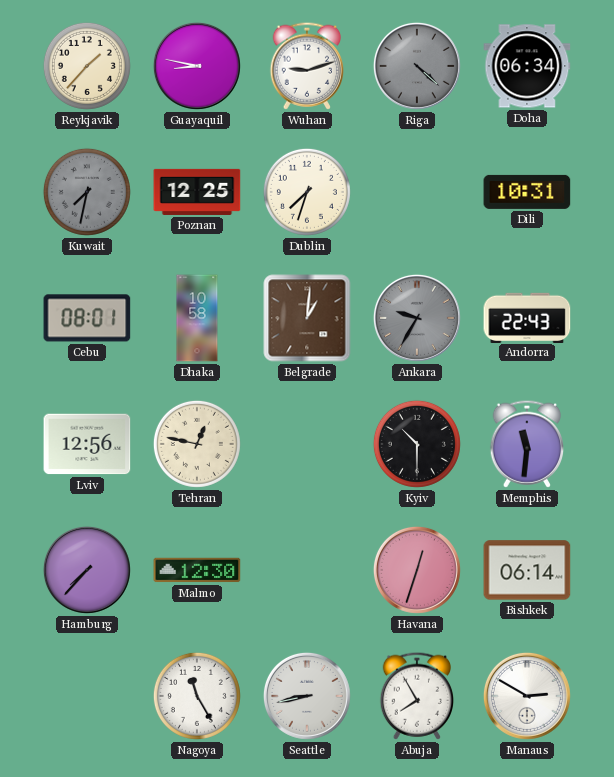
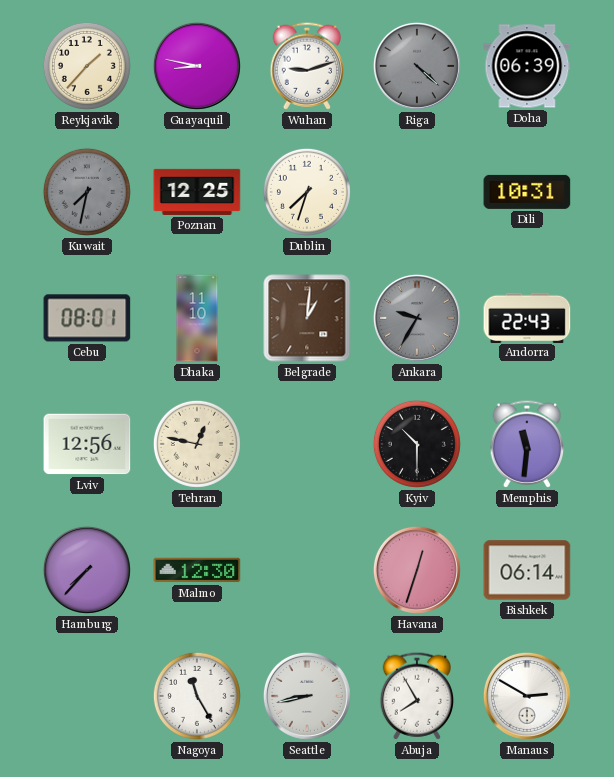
Doha: 06:34 -> 06:39 (527, 66)
Dhaka: 10:58 -> 11:10 (197, 318)
